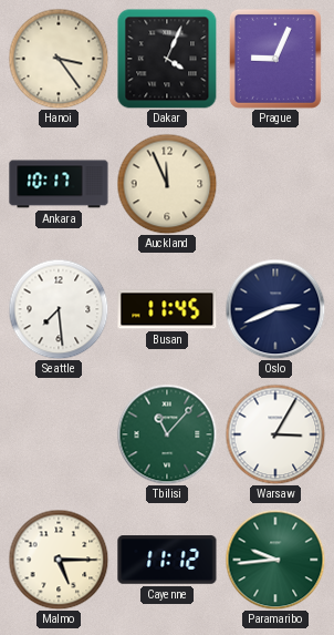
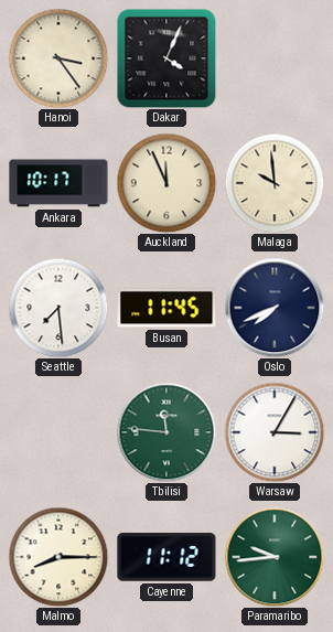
Prague: 9:04 -> none (275, 59)
Malaga: none -> 9:59 (275, 183)
Oslo: 2:41 -> 7:41 (275, 308)
Tbilisi: 11:07 -> 11:46 (166, 432)
Malmo: 5:15 -> 8:15 (58, 557)
